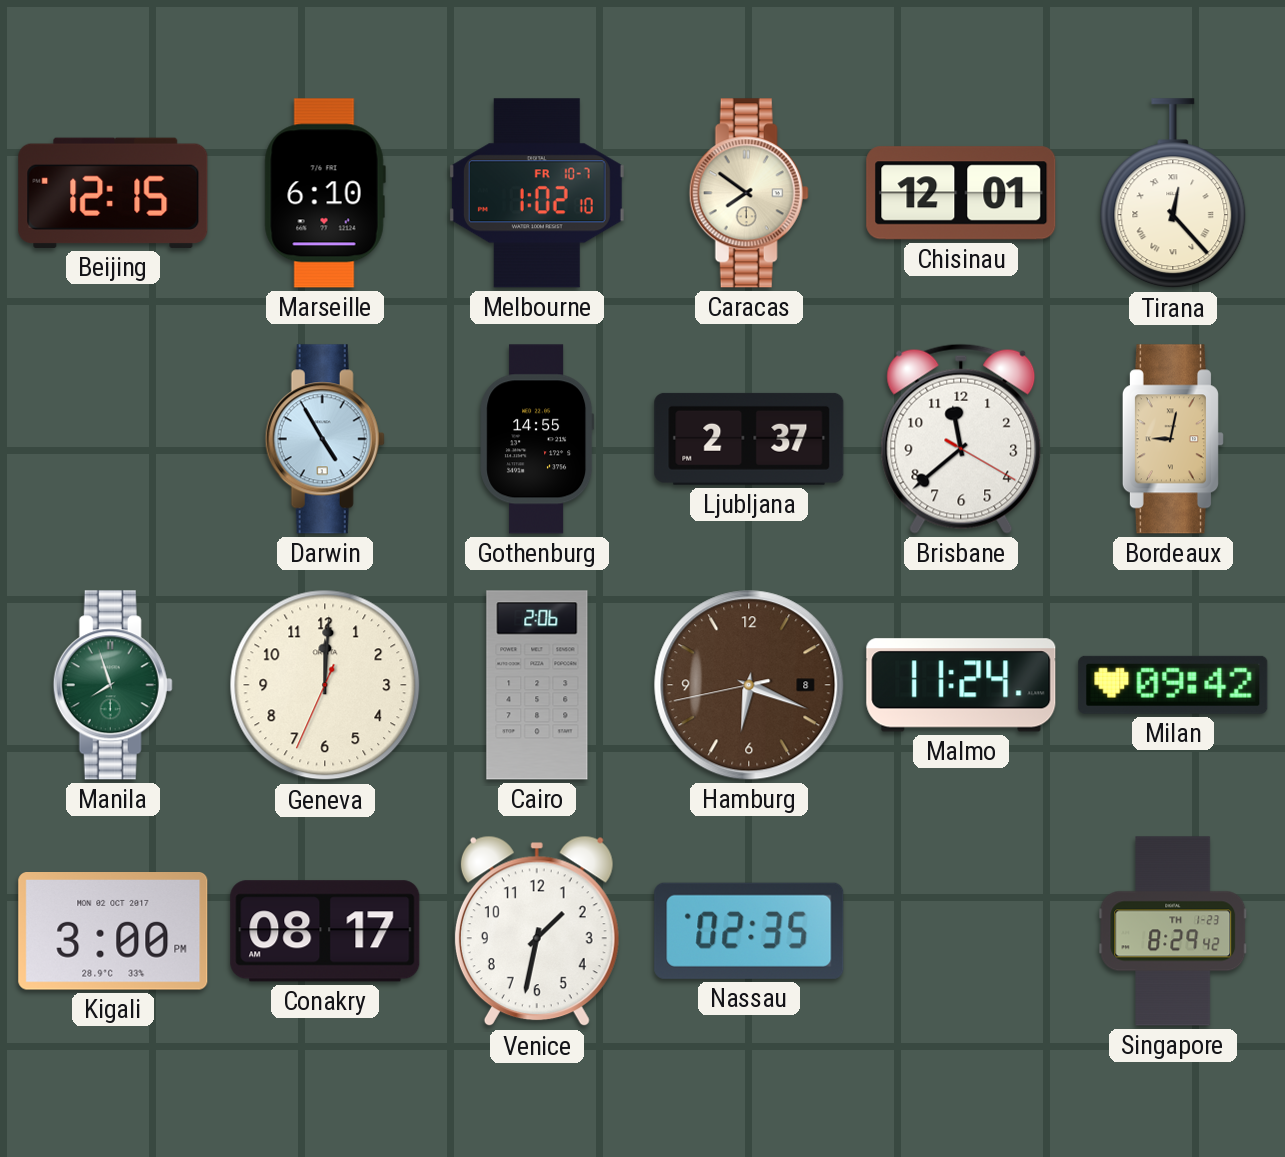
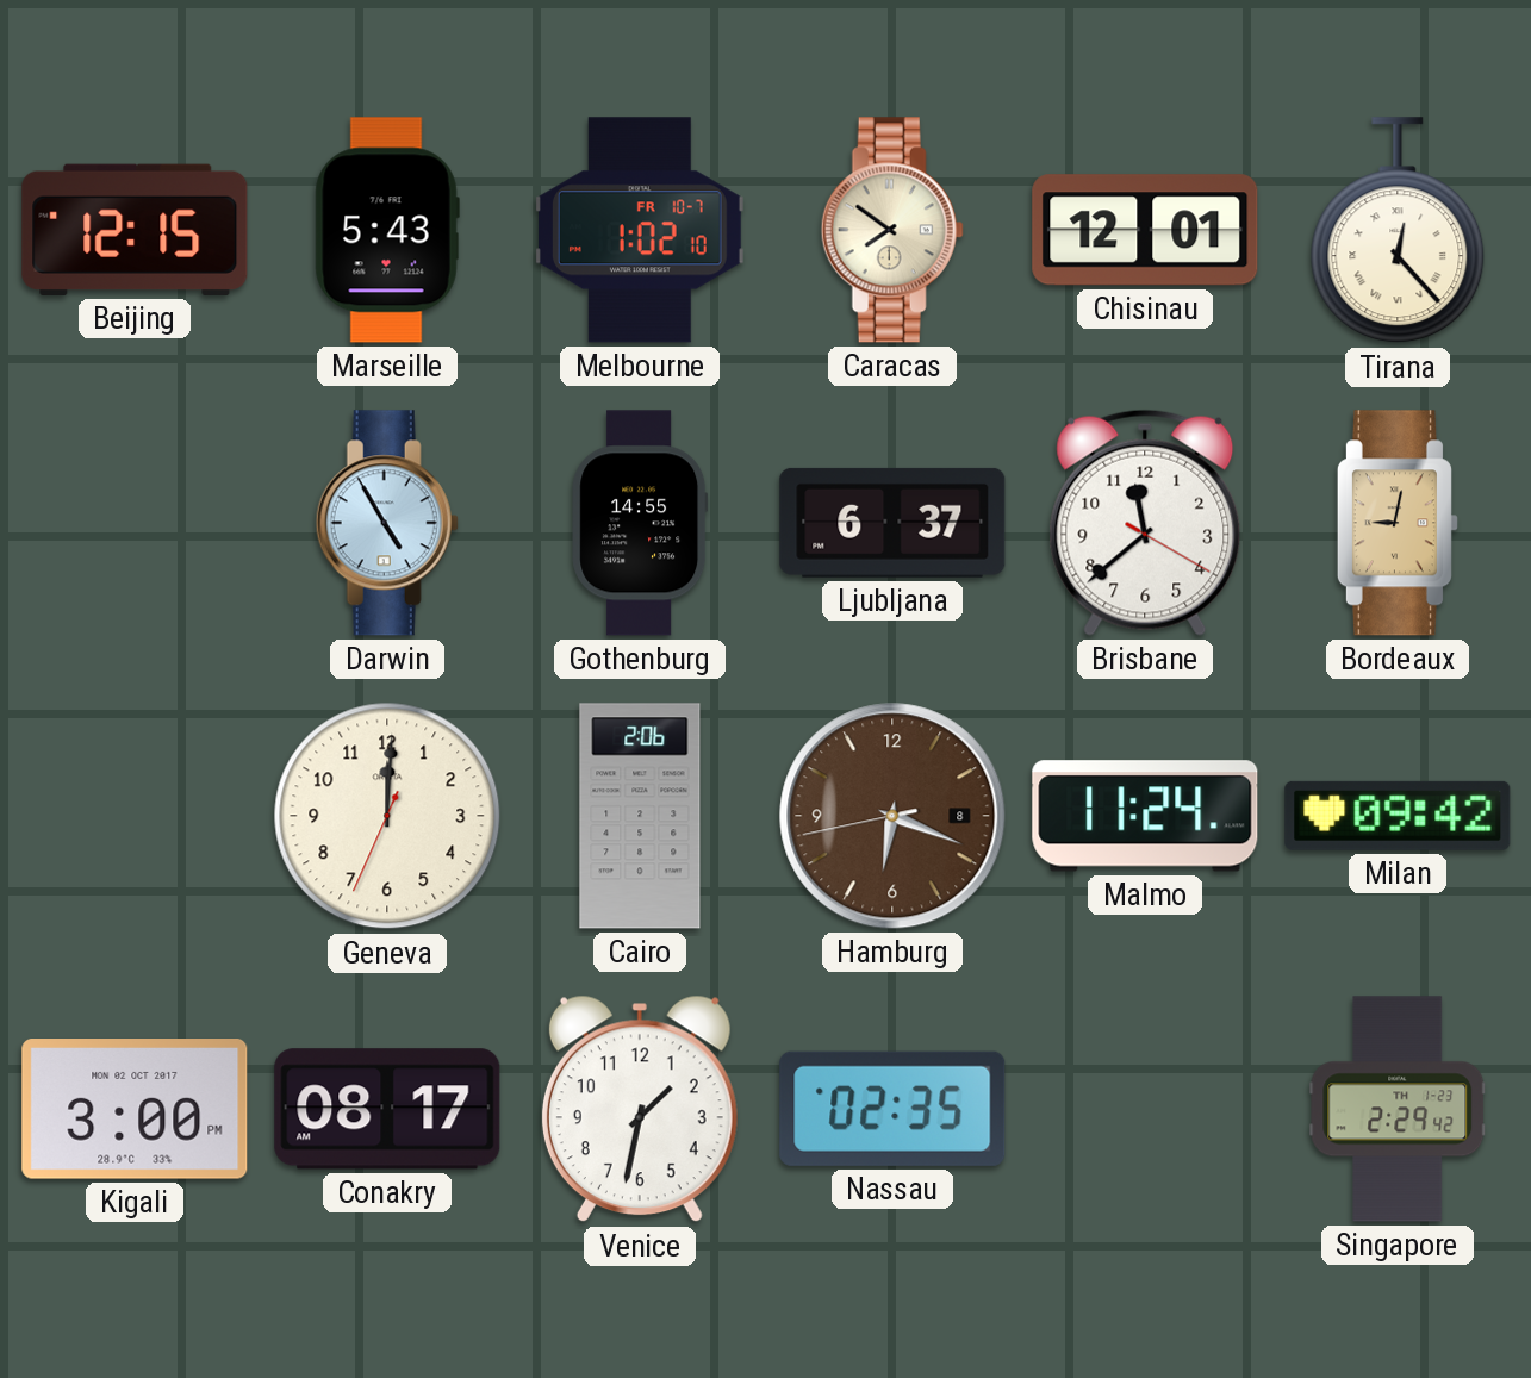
Marseille: 6:10 -> 5:43 (387, 230)
Ljubljana: 2:37 -> 6:37 (892, 523)
Manila: 7:57 -> none (113, 685)
Singapore: 8:29 -> 2:29 (1398, 1109)
